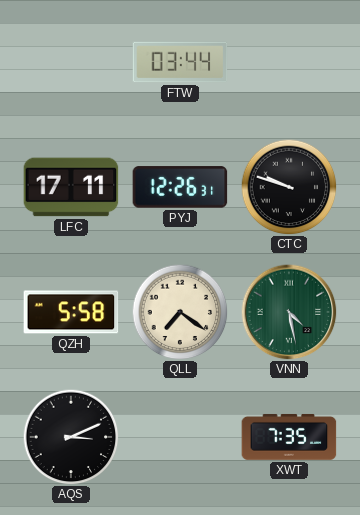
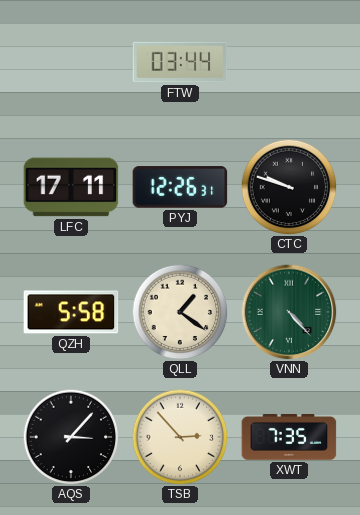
QLL: 7:21 -> 1:21 (180, 312)
VNN: 4:28 -> 4:23 (289, 312)
AQS: 3:11 -> 3:07 (71, 437)
TSB: none -> 2:53 (180, 437)
